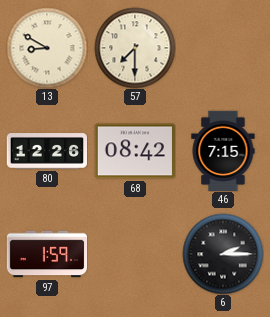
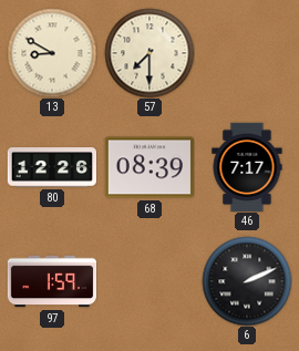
68: 08:42 -> 08:39 (148, 167)
46: 7:15 -> 7:17 (247, 166)
6: 2:15 -> 2:11 (247, 281)
